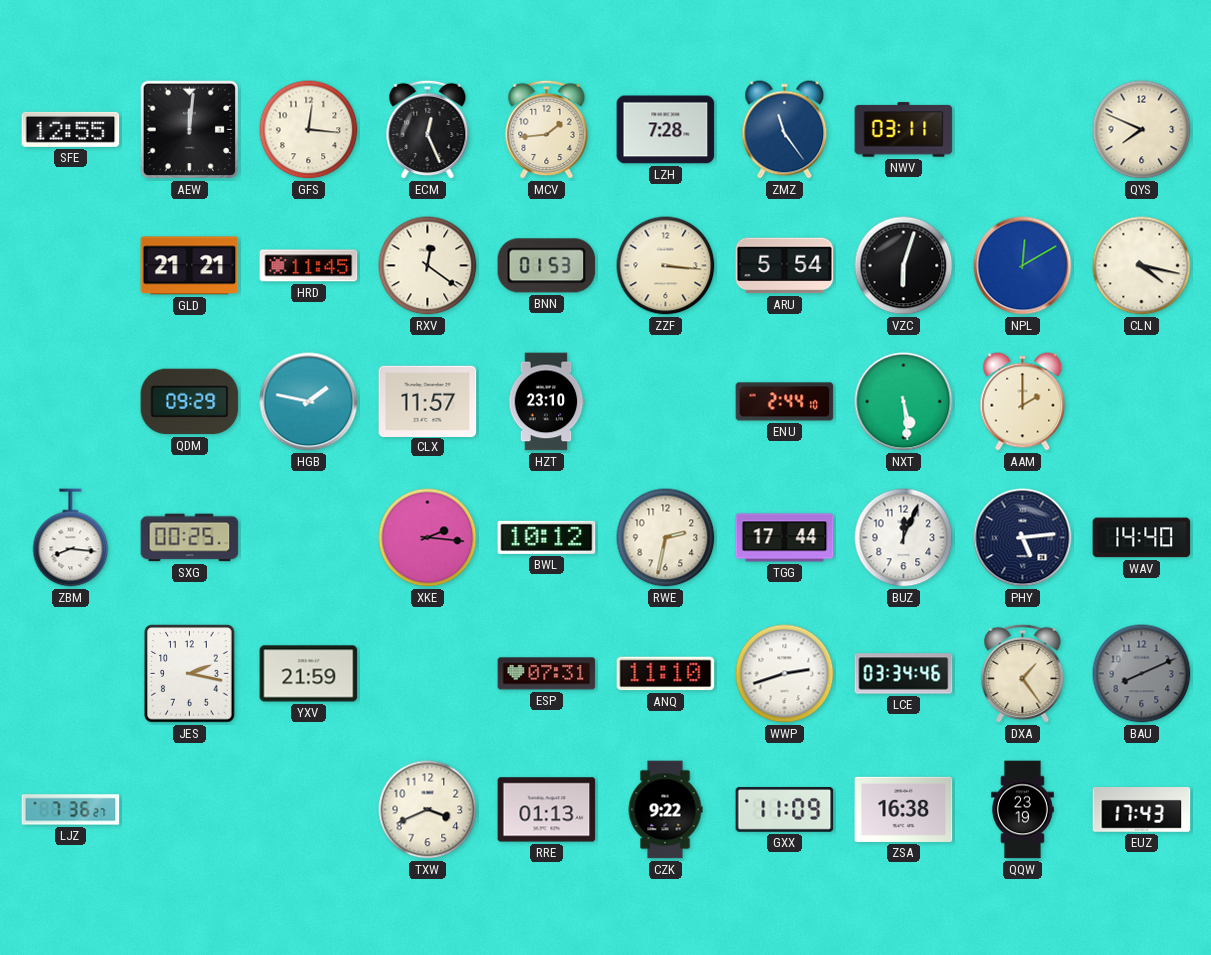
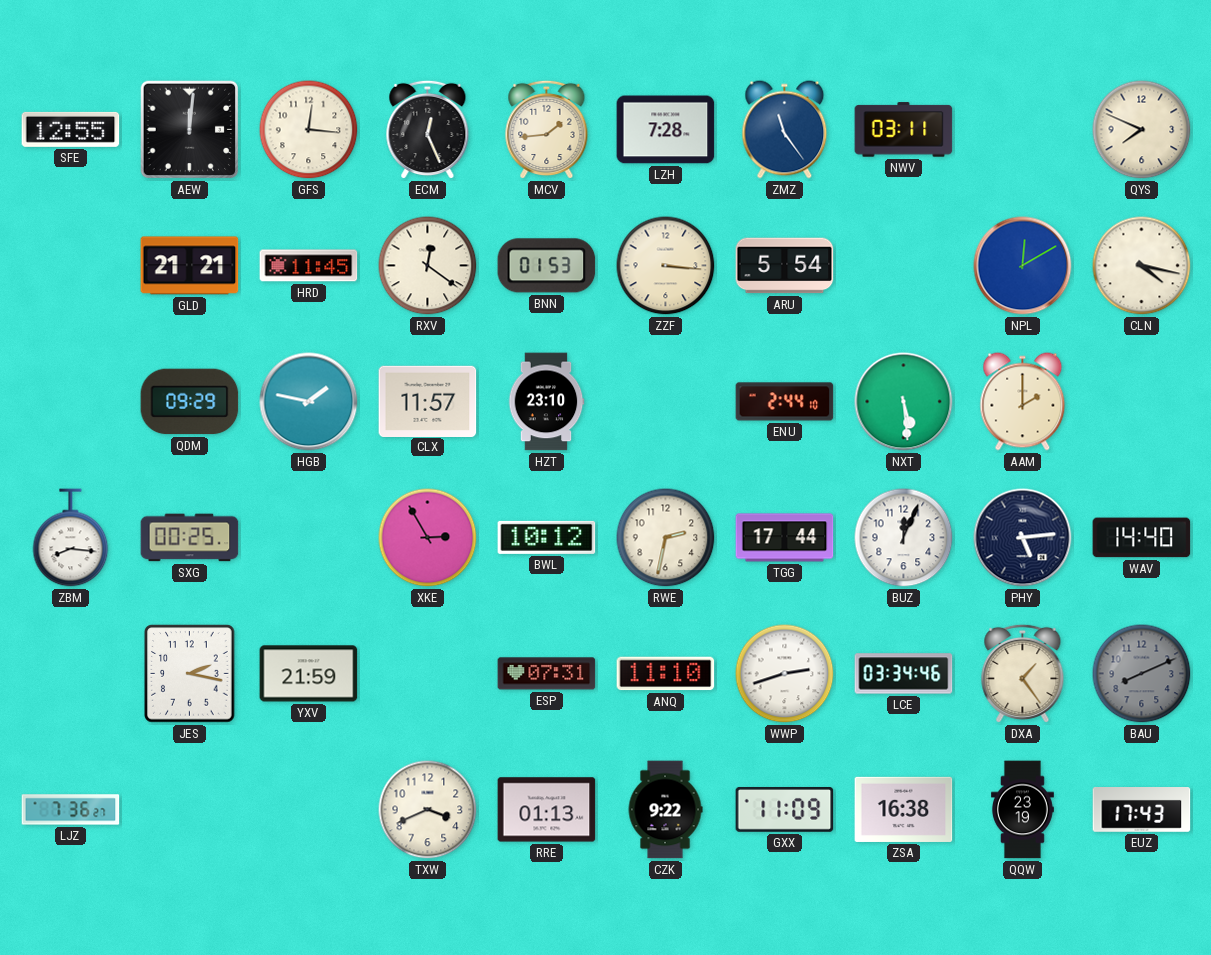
VZC: 6:03 -> none (904, 266)
XKE: 2:16 -> 2:55 (428, 538)
